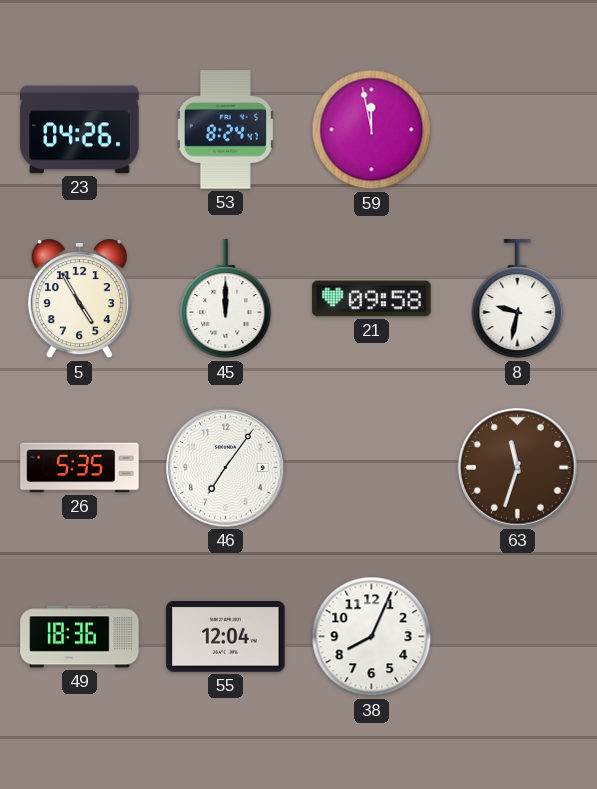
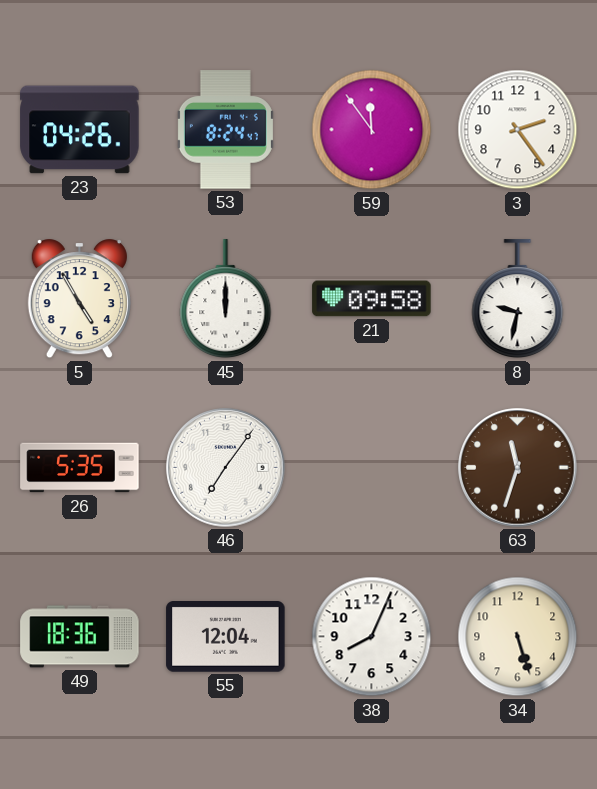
59: 11:58 -> 11:54 (372, 130)
3: none -> 2:24 (518, 130)
34: none -> 5:27 (518, 637)
